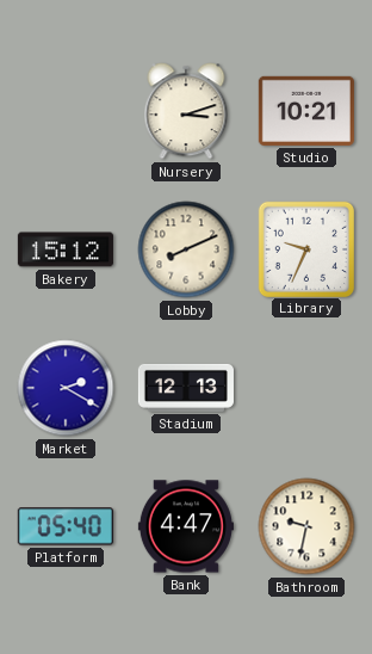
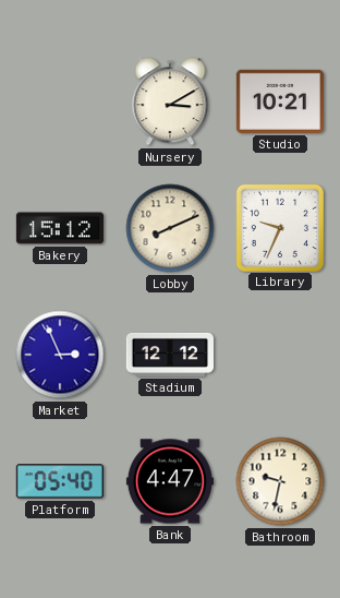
Nursery: 3:12 -> 3:10 (170, 101)
Market: 2:20 -> 2:56 (60, 355)
Stadium: 12:13 -> 12:12 (170, 355)
